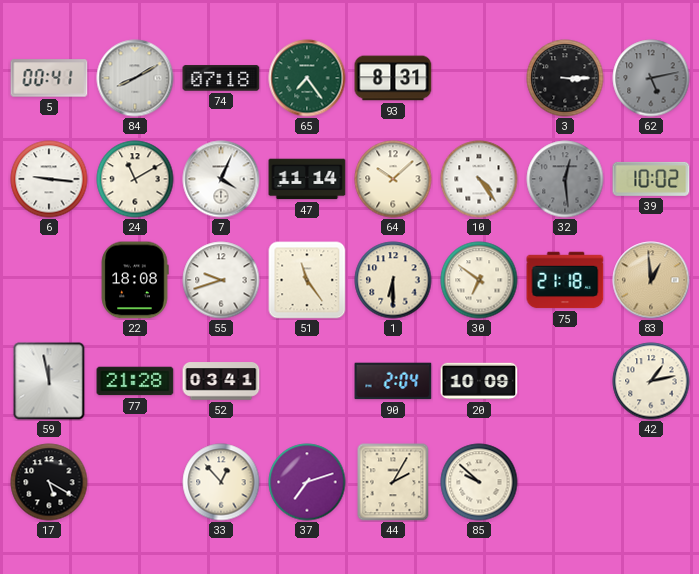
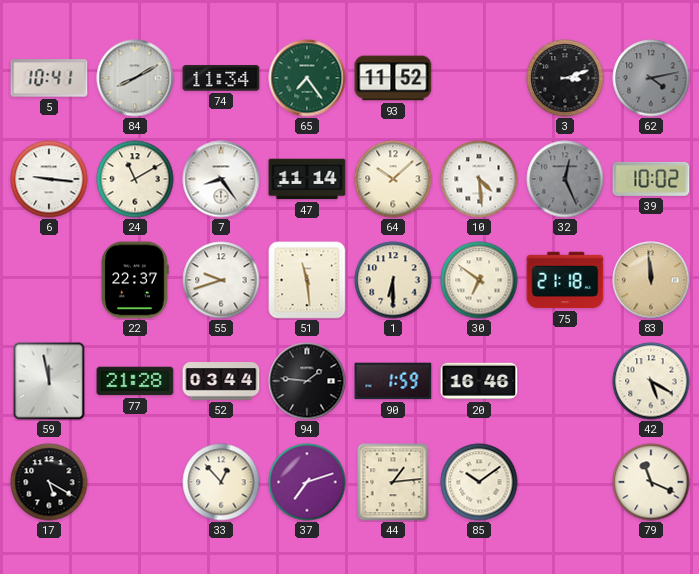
5: 00:41 -> 10:41 (49, 78)
74: 07:18 -> 11:34 (221, 78)
93: 8:31 -> 11:52 (393, 78)
3: 3:15 -> 3:12 (565, 78)
62: 5:13 -> 4:13 (651, 78)
7: 4:04 -> 8:24 (221, 179)
10: 4:24 -> 4:29 (479, 179)
32: 12:29 -> 12:26 (565, 179)
22: 18:08 -> 22:37 (135, 280)
51: 11:24 -> 11:29 (307, 280)
83: 12:59 -> 11:59 (651, 280)
52: 03:41 -> 03:44 (221, 381)
94: none -> 1:46 (307, 381)
90: 2:04 -> 1:59 (393, 381)
20: 10:09 -> 16:46 (479, 381)
42: 1:13 -> 5:20 (651, 381)
44: 2:05 -> 1:14 (393, 482)
85: 9:52 -> 10:09 (479, 482)
79: none -> 11:19 (651, 482)
